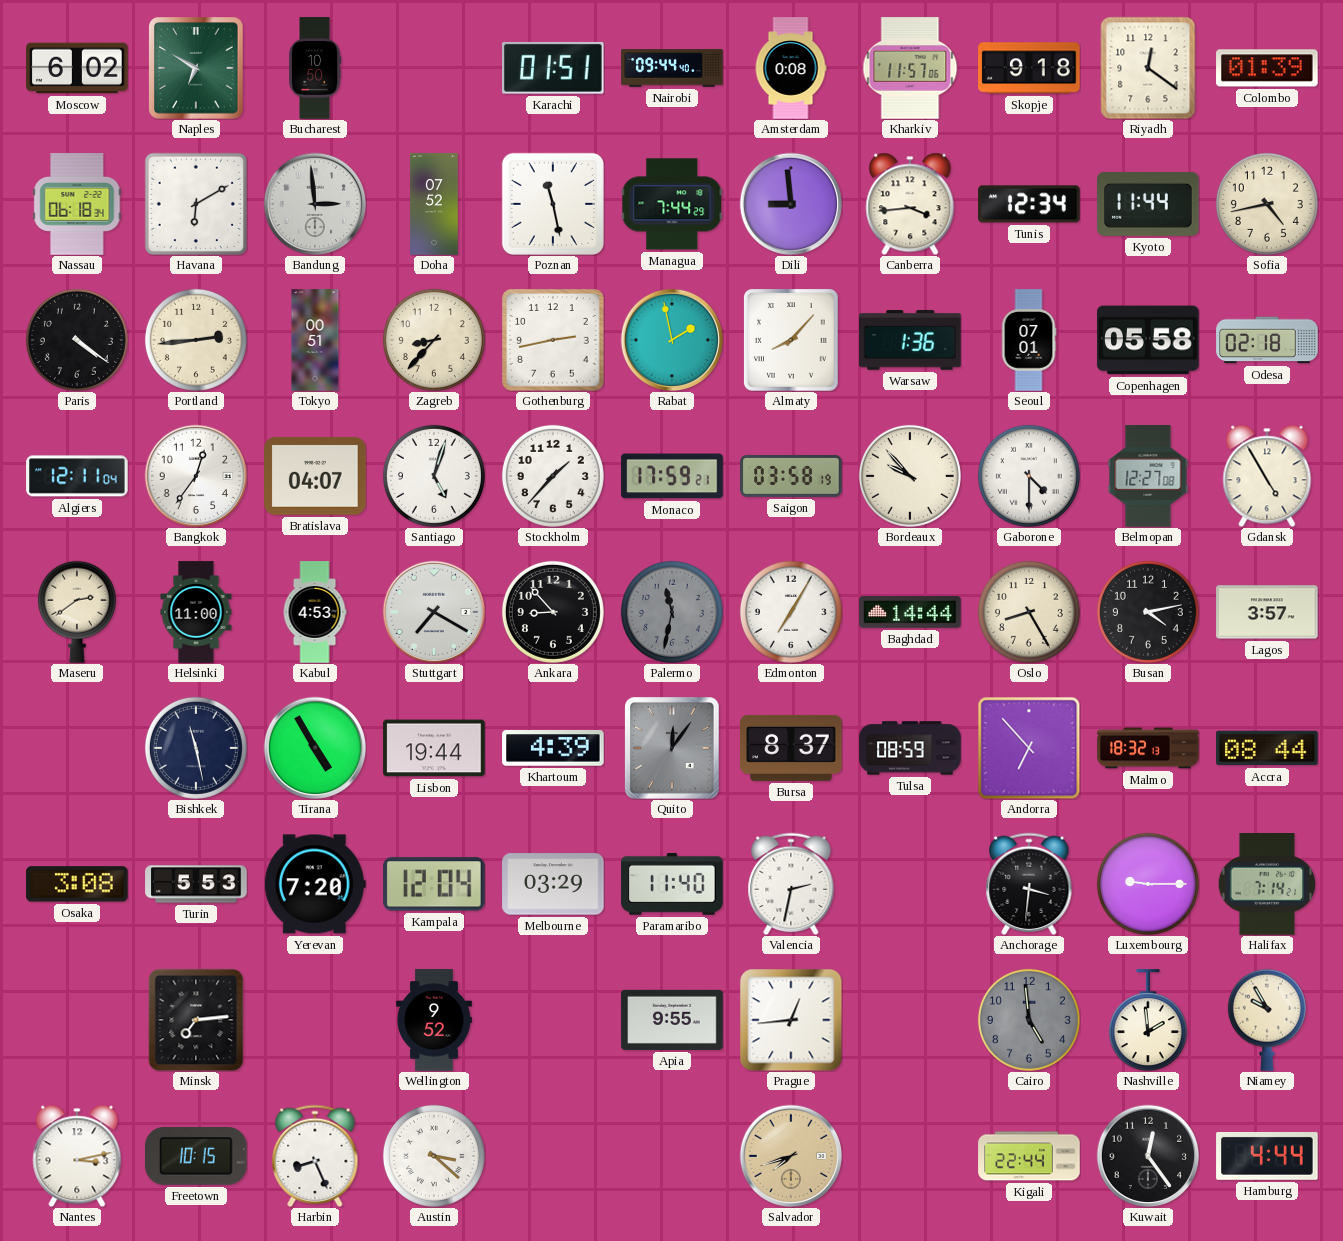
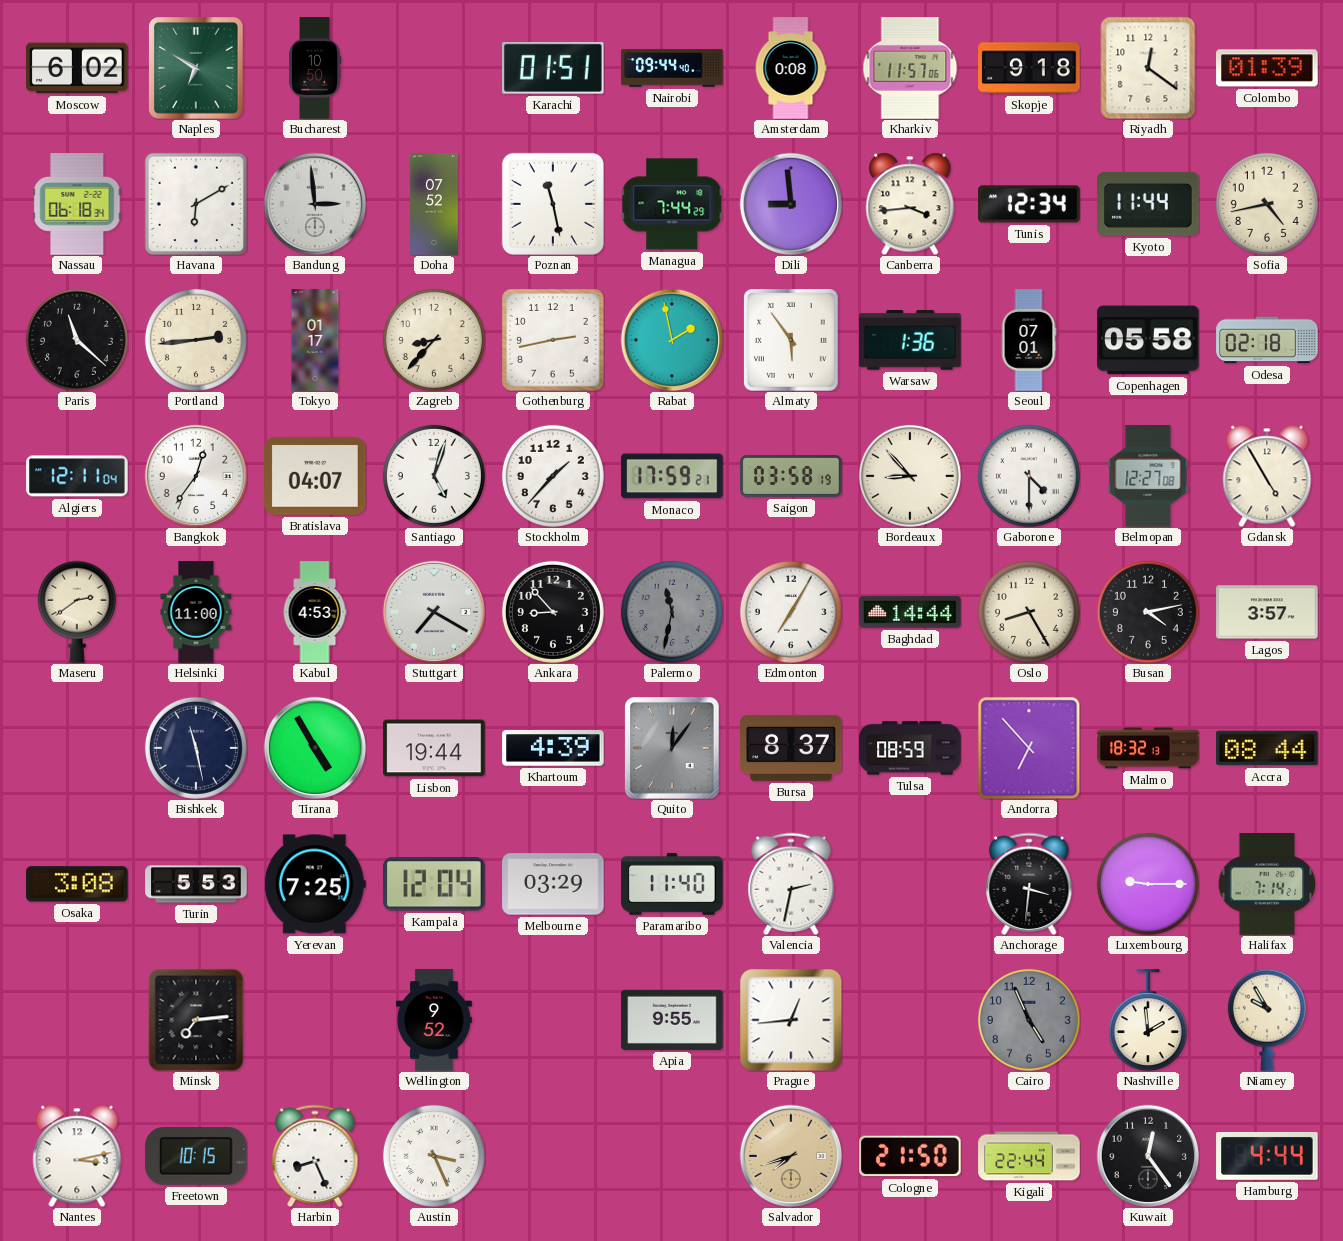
Paris: 4:21 -> 11:22 (77, 340)
Tokyo: 00:51 -> 01:17 (315, 340)
Almaty: 8:07 -> 5:54 (792, 341)
Bordeaux: 9:53 -> 8:53 (910, 476)
Yerevan: 7:20 -> 7:25 (315, 884)
Cairo: 4:59 -> 4:56 (1029, 1020)
Austin: 3:22 -> 3:26 (434, 1156)
Cologne: none -> 21:50 (910, 1156)
